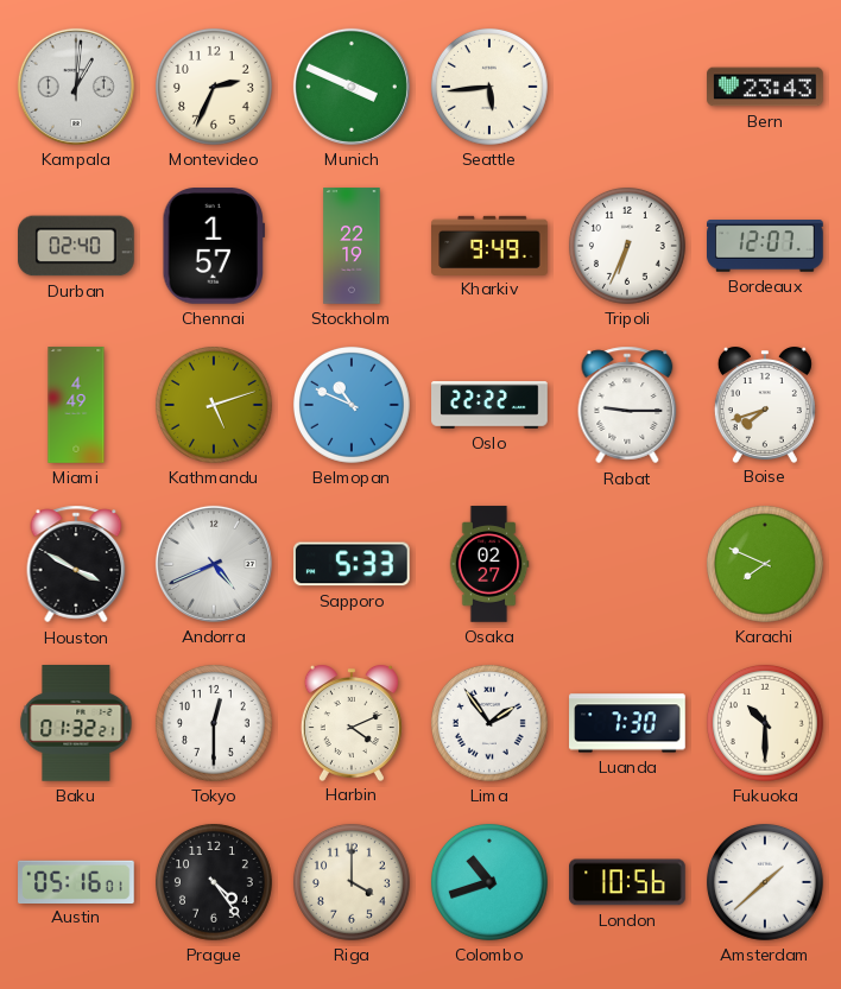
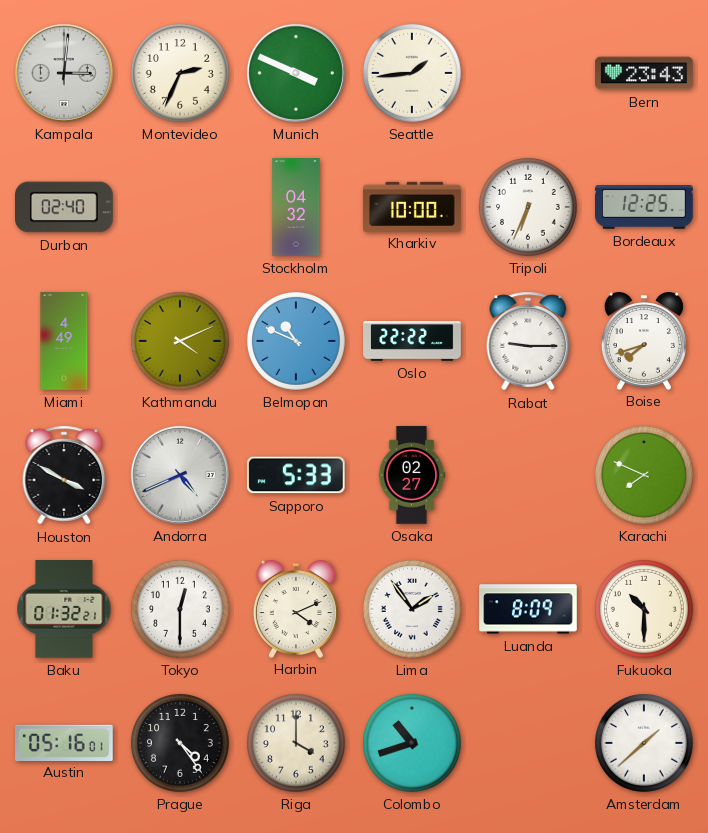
Kampala: 1:01 -> 3:01 (64, 73)
Seattle: 5:44 -> 1:44 (412, 73)
Chennai: 1:57 -> none (213, 247)
Stockholm: 22:19 -> 04:32 (296, 207)
Kharkiv: 9:49 -> 10:00 (412, 206)
Bordeaux: 12:07 -> 12:25 (644, 207)
Kathmandu: 5:12 -> 4:11 (180, 341)
Luanda: 7:30 -> 8:09 (528, 609)
London: 10:56 -> none (628, 882)
